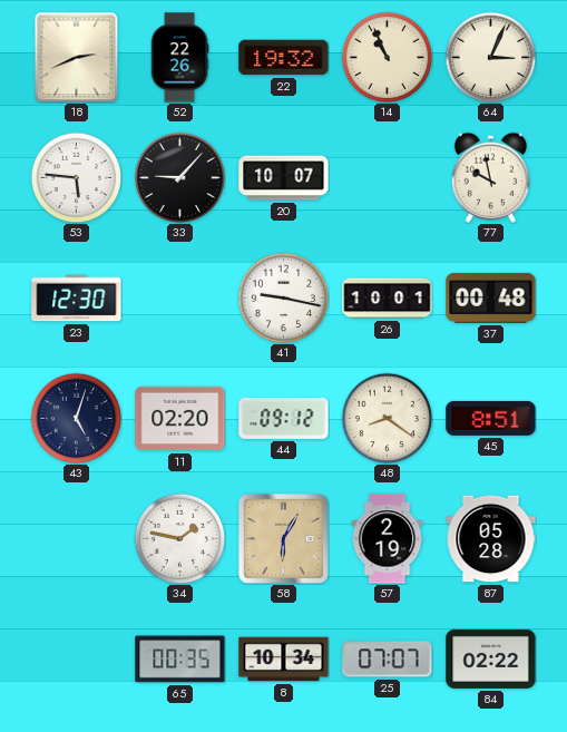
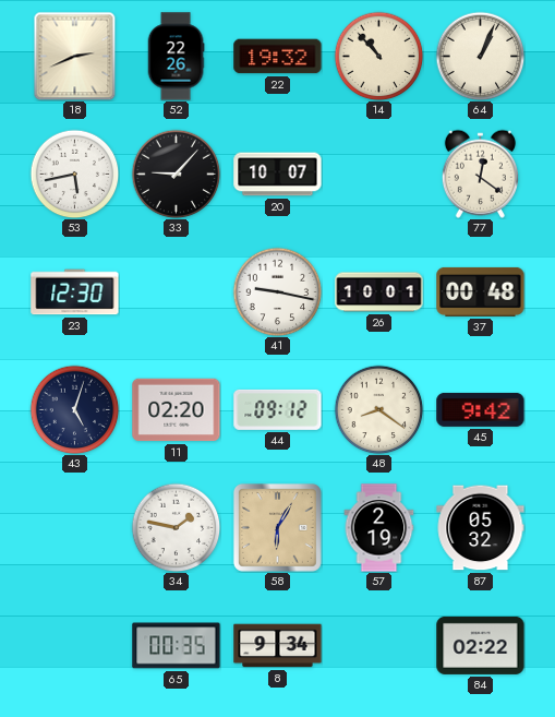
14: 10:56 -> 10:53 (378, 56)
64: 3:04 -> 1:04 (480, 56)
53: 5:46 -> 5:43 (74, 174)
77: 9:58 -> 12:21 (480, 174)
45: 8:51 -> 9:42 (481, 409)
87: 05:28 -> 05:32 (481, 528)
8: 10:34 -> 9:34 (278, 646)
25: 07:07 -> none (388, 660)
